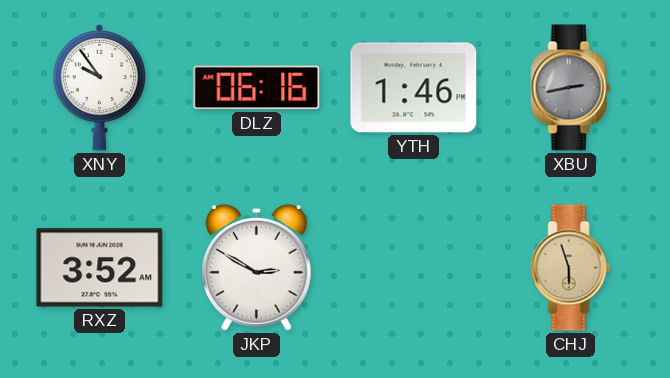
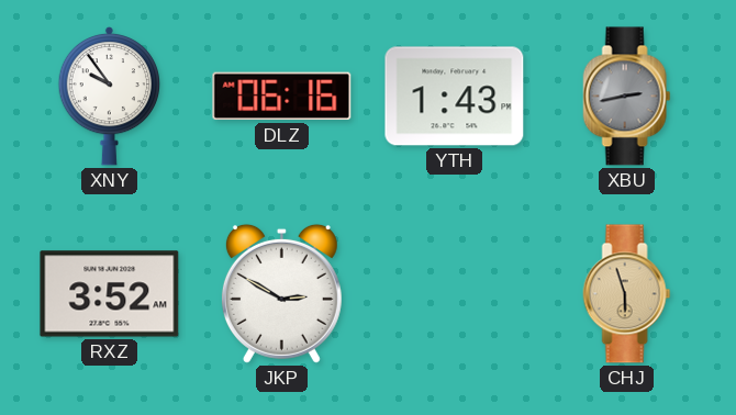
YTH: 1:46 -> 1:43 (455, 97)
